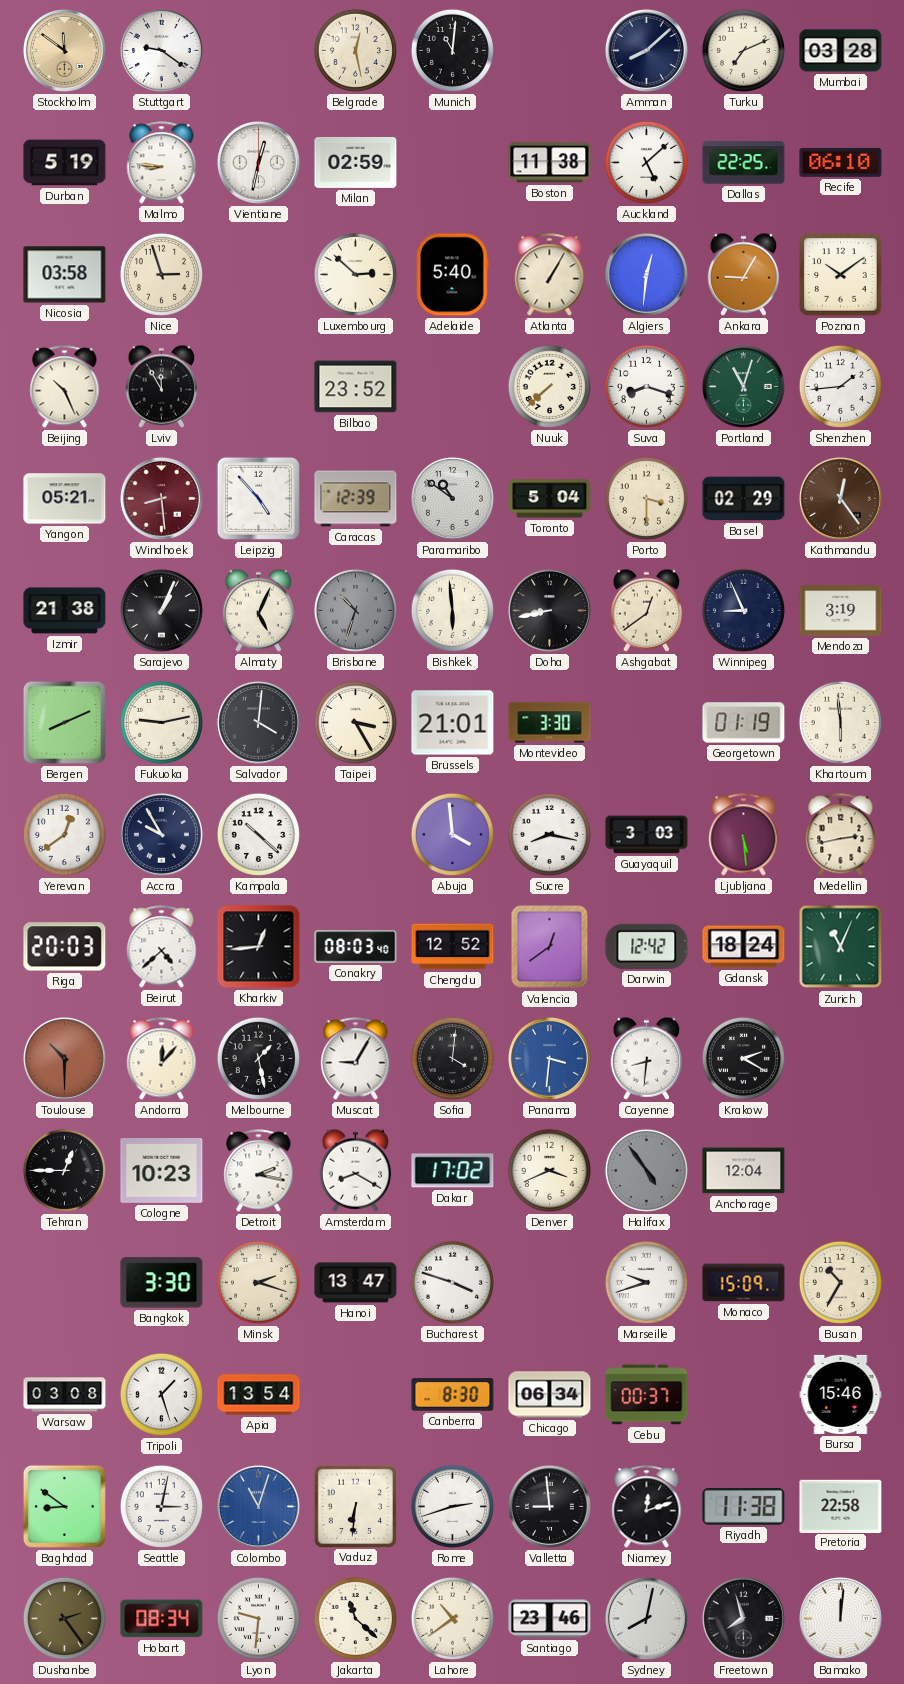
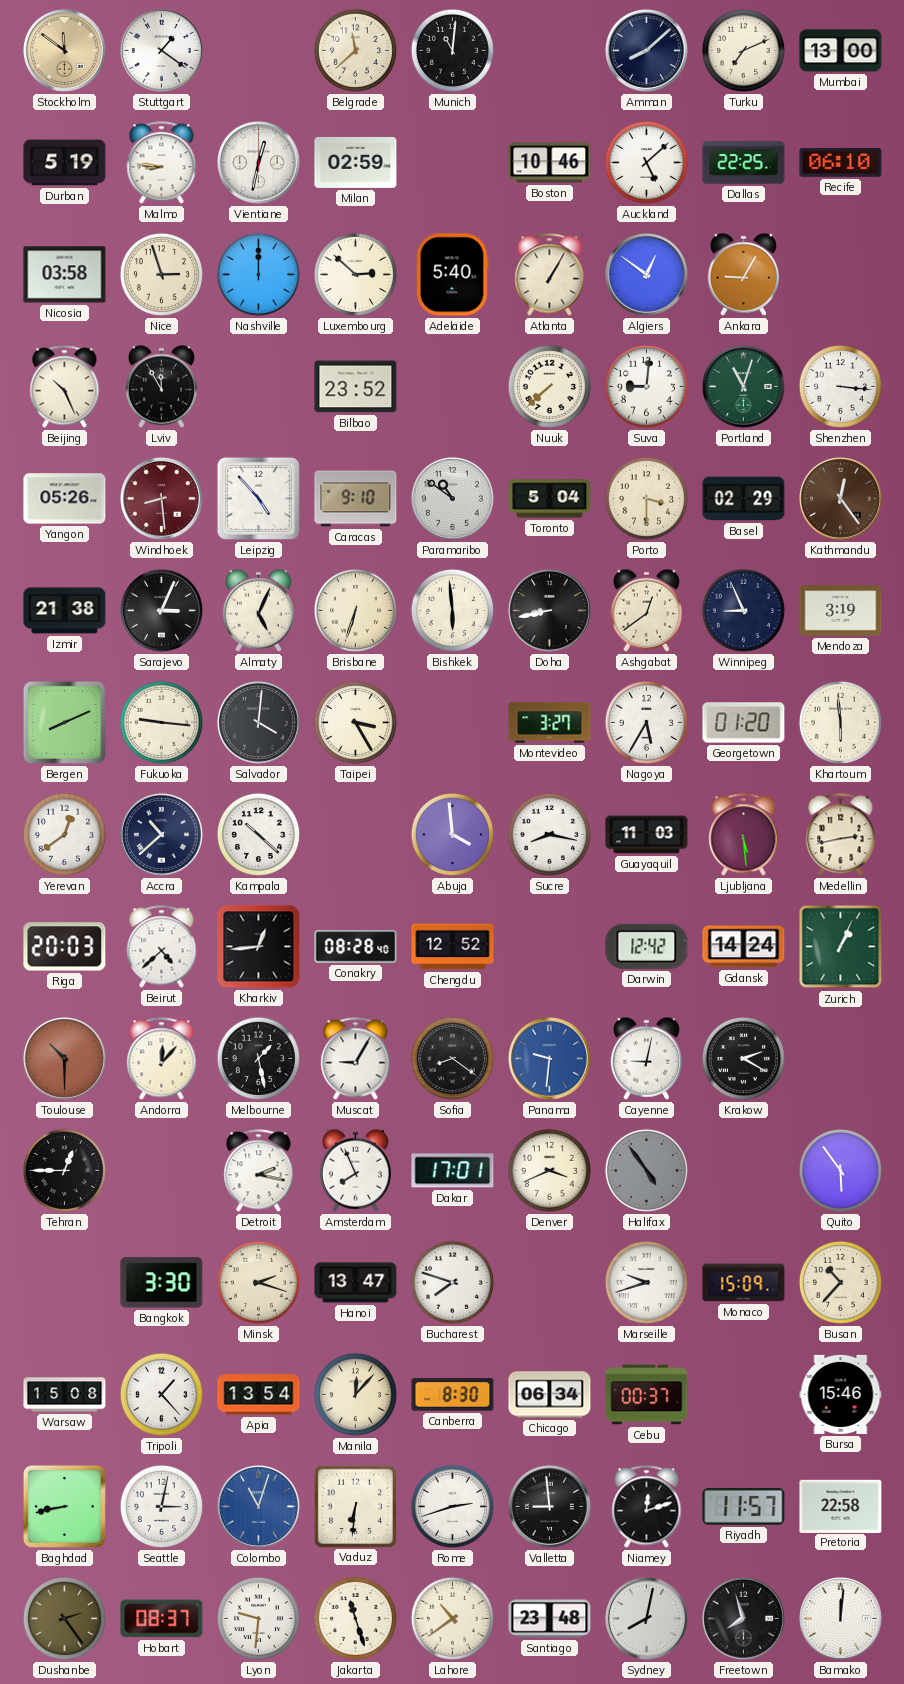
Stuttgart: 9:21 -> 1:21 (161, 50)
Belgrade: 12:28 -> 11:38 (355, 50)
Mumbai: 03:28 -> 13:00 (841, 51)
Boston: 11:38 -> 10:46 (550, 163)
Nashville: none -> 12:00 (258, 274)
Algiers: 12:31 -> 12:51 (646, 274)
Poznan: 10:09 -> none (841, 275)
Suva: 8:18 -> 9:01 (646, 386)
Shenzhen: 1:44 -> 3:16 (840, 386)
Yangon: 05:21 -> 05:26 (65, 499)
Caracas: 12:39 -> 9:10 (356, 499)
Sarajevo: 1:04 -> 3:04 (161, 610)
Brisbane: 10:33 -> 6:33 (355, 610)
Brisbane dial: grey -> cream (355, 610)
Fukuoka: 9:13 -> 9:16 (161, 722)
Brussels: 21:01 -> none (453, 723)
Montevideo: 3:30 -> 3:27 (550, 723)
Nagoya: none -> 5:35 (646, 722)
Georgetown: 01:19 -> 01:20 (744, 723)
Accra: 9:55 -> 10:38 (161, 834)
Guayaquil: 3:03 -> 11:03 (647, 835)
Conakry: 08:03 -> 08:28 (356, 947)
Valencia: 12:39 -> none (550, 947)
Gdansk: 18:24 -> 14:24 (744, 947)
Zurich: 11:04 -> 1:04 (841, 947)
Sofia: 4:01 -> 8:21 (452, 1058)
Panama: 3:31 -> 9:31 (549, 1058)
Cayenne: 8:31 -> 9:02 (646, 1058)
Cologne: 10:23 -> none (162, 1171)
Amsterdam: 8:20 -> 7:56 (355, 1170)
Dakar: 17:02 -> 17:01 (453, 1171)
Anchorage: 12:04 -> none (744, 1171)
Quito: none -> 5:54 (840, 1170)
Bucharest: 3:48 -> 7:48 (452, 1282)
Busan: 10:35 -> 10:37 (840, 1282)
Warsaw: 03:08 -> 15:08 (65, 1395)
Tripoli: 1:27 -> 1:23 (161, 1394)
Manila: none -> 12:07 (355, 1394)
Baghdad: 8:51 -> 8:43 (64, 1506)
Riyadh: 11:38 -> 11:57 (744, 1506)
Hobart: 08:34 -> 08:37 (162, 1619)
Jakarta: 11:22 -> 11:27 (355, 1618)
Santiago: 23:46 -> 23:48 (550, 1619)
